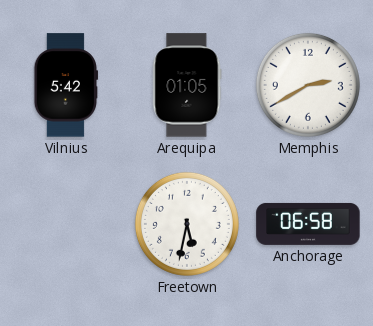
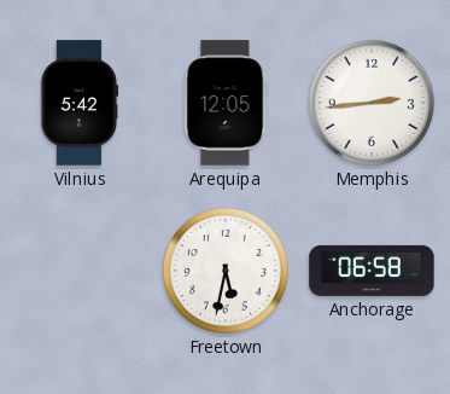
Arequipa: 01:05 -> 12:05 (226, 103)
Memphis: 2:40 -> 2:44 (372, 103)
